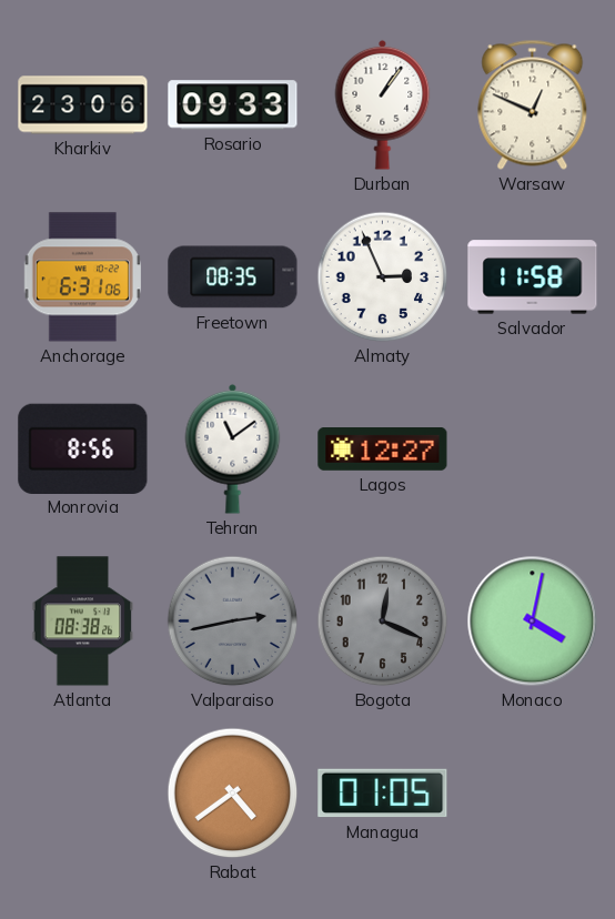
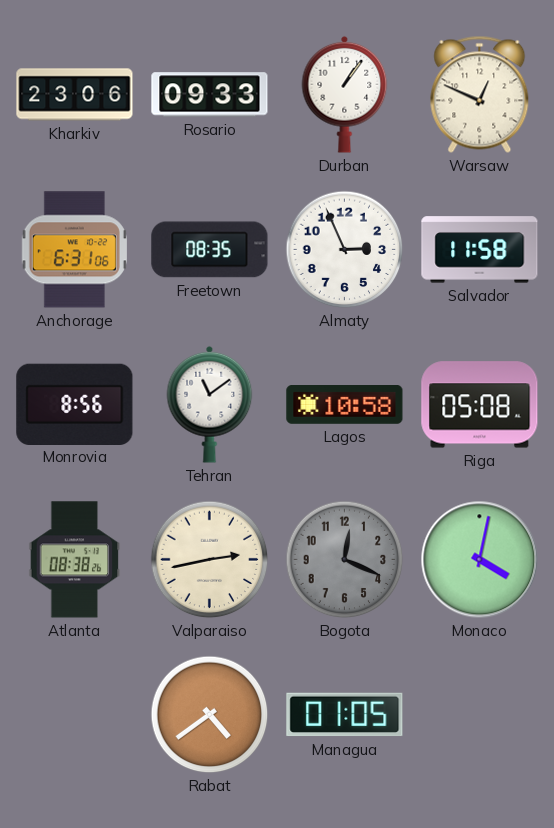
Lagos: 12:27 -> 10:58 (345, 405)
Riga: none -> 05:08 (480, 405)
Valparaiso dial: grey -> cream (210, 560)
